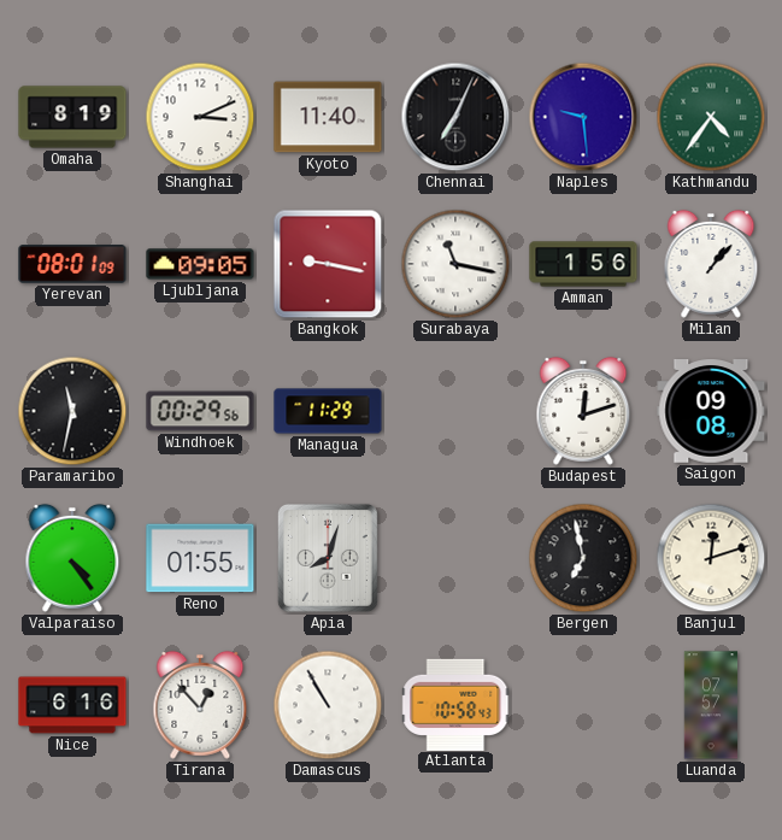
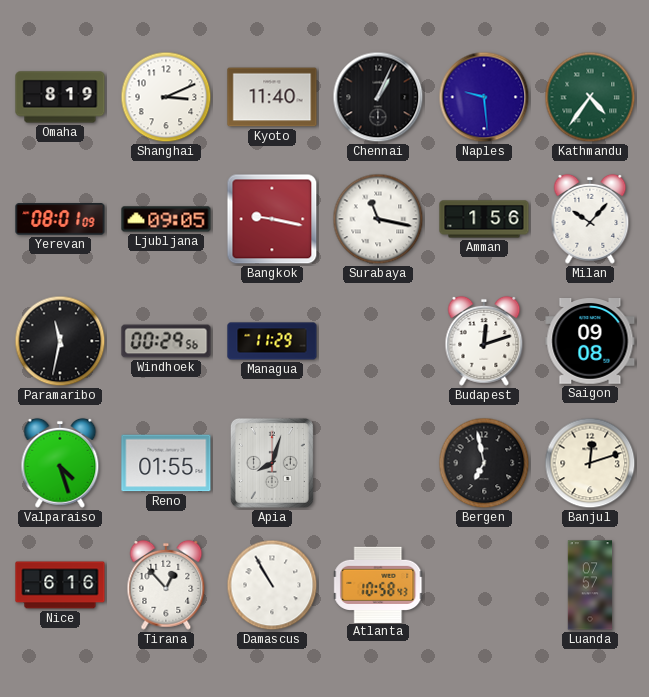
Chennai: 7:04 -> 1:04 (378, 97)
Milan: 1:07 -> 10:07 (590, 219)
Valparaiso: 4:24 -> 4:27 (60, 463)
